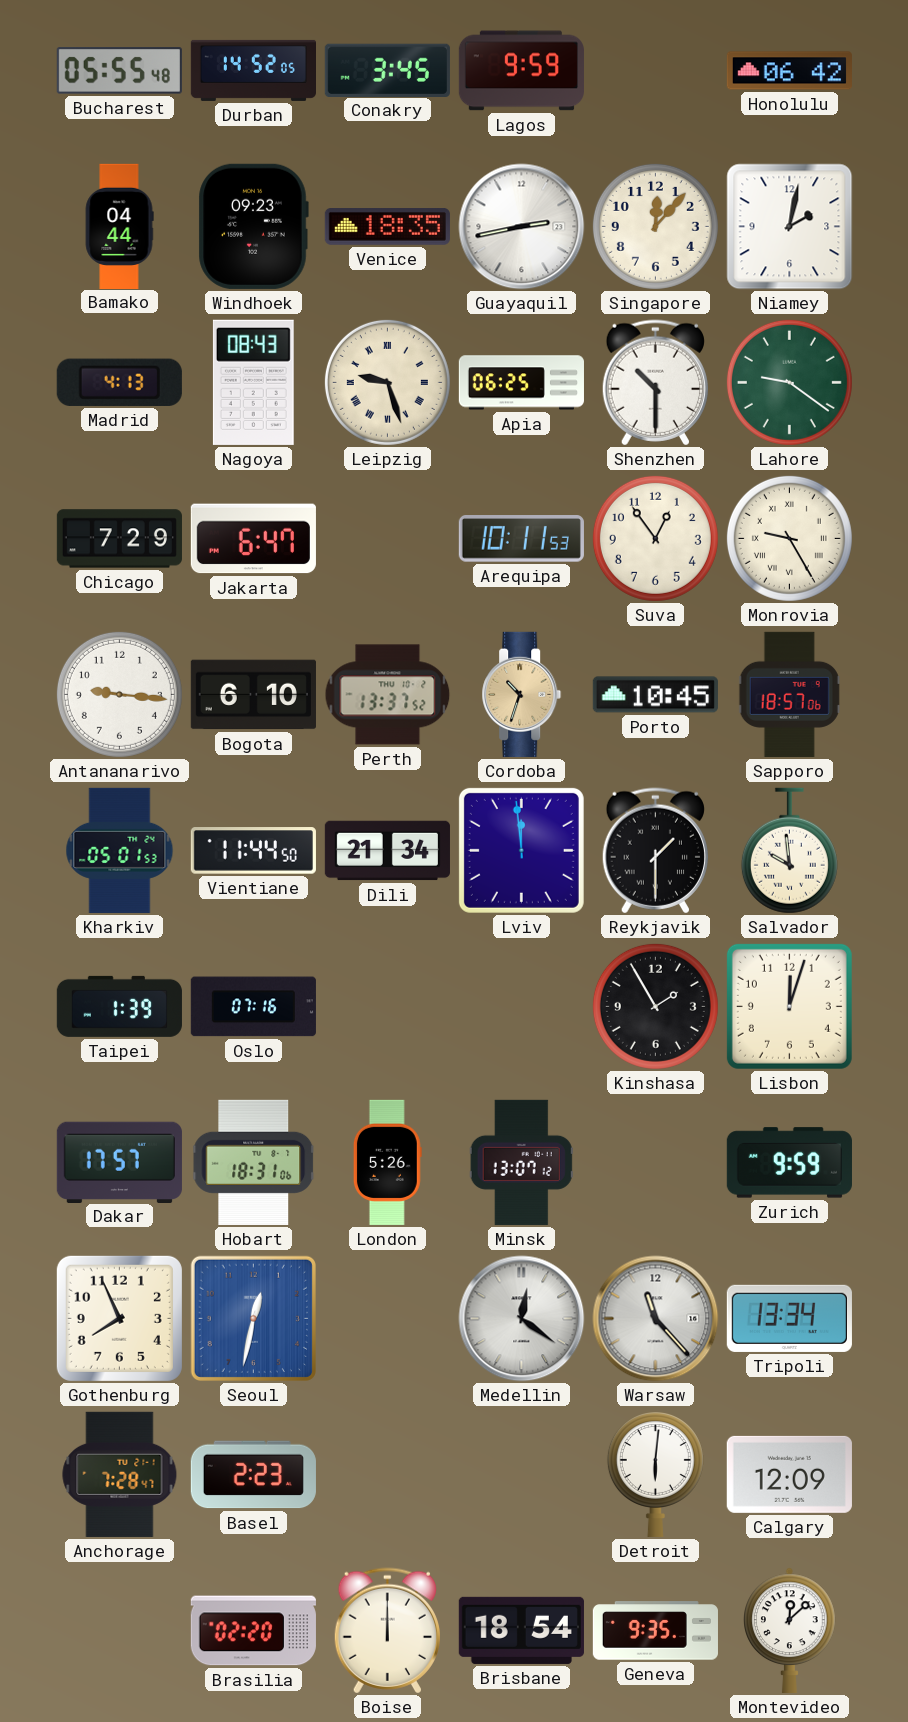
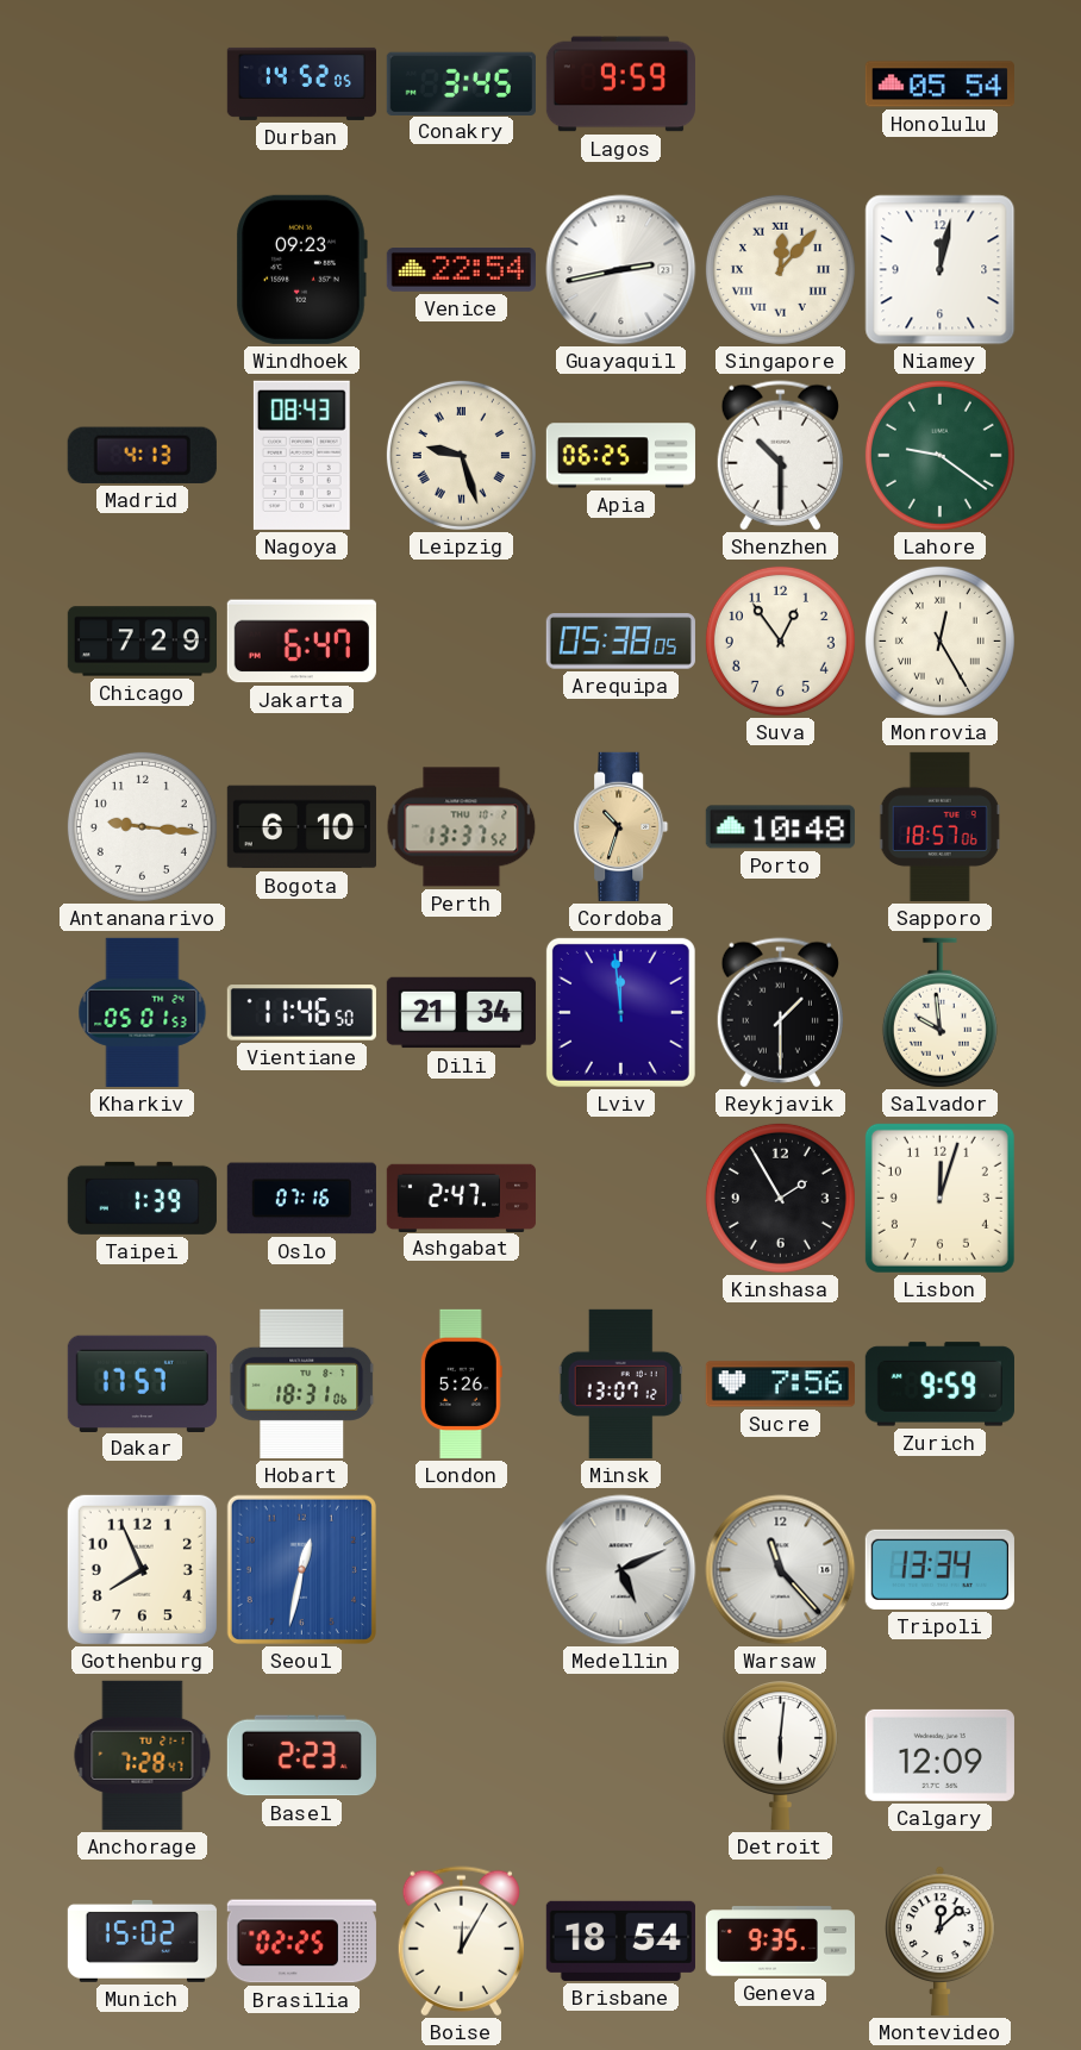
Bucharest: 05:55 -> none (119, 71)
Honolulu: 06:42 -> 05:54 (939, 85)
Bamako: 04:44 -> none (119, 226)
Venice: 18:35 -> 22:54 (461, 270)
Singapore numerals: Arabic -> Roman (780, 269)
Niamey: 2:02 -> 12:02 (941, 270)
Arequipa: 10:11 -> 05:38 (620, 642)
Monrovia: 9:25 -> 12:25 (939, 640)
Porto: 10:45 -> 10:48 (780, 827)
Vientiane: 11:44 -> 11:46 (301, 1013)
Ashgabat: none -> 2:47 (461, 1198)
Sucre: none -> 7:56 (780, 1385)
Medellin: 12:21 -> 5:11 (621, 1570)
Munich: none -> 15:02 (142, 1940)
Brasilia: 02:20 -> 02:25 (301, 1942)
Boise: 12:00 -> 12:05 (461, 1942)
